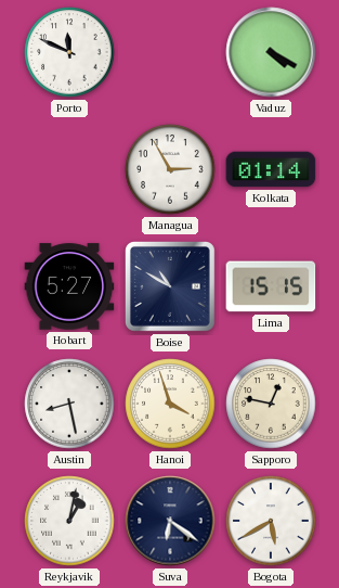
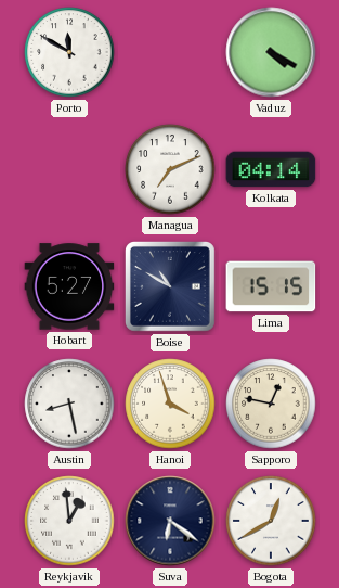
Porto: 11:49 -> 11:50 (69, 52)
Managua: 2:55 -> 7:11 (170, 169)
Kolkata: 01:14 -> 04:14 (271, 169)
Reykjavik: 1:02 -> 12:59 (69, 521)
Bogota: 5:40 -> 12:40 (271, 521)
